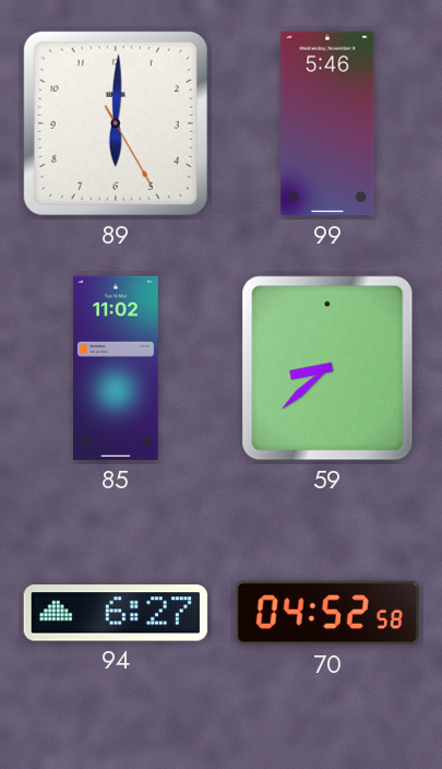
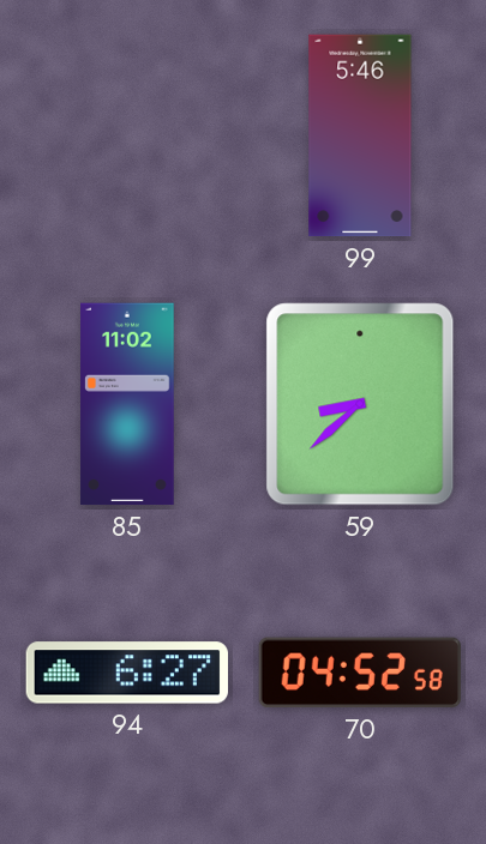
89: 6:00 -> none (116, 123)
